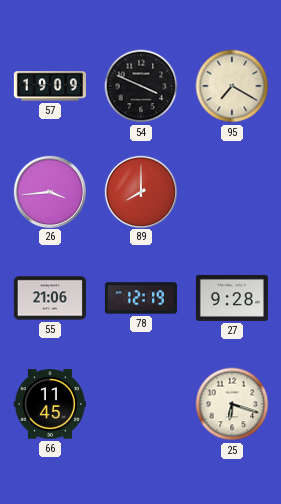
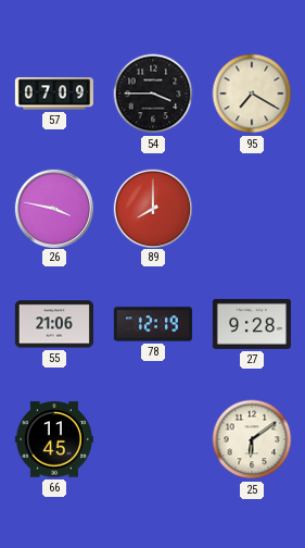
57: 19:09 -> 07:09 (54, 94)
54: 3:49 -> 3:45 (153, 94)
26: 3:44 -> 3:47 (53, 208)
25: 6:18 -> 6:09 (252, 439)
